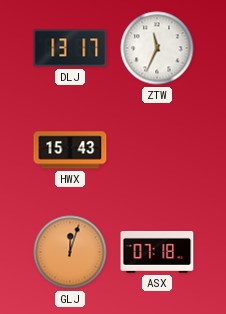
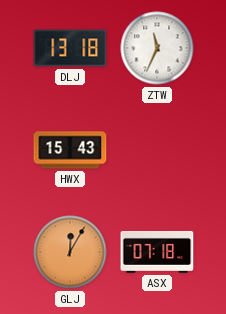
DLJ: 13:17 -> 13:18 (70, 48)
GLJ: 12:03 -> 12:05 (70, 252)
